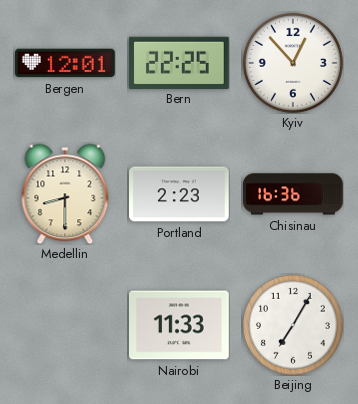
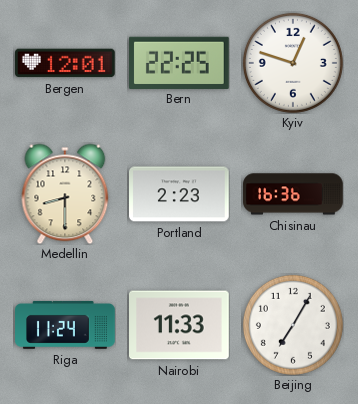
Kyiv: 12:53 -> 12:48 (293, 63)
Riga: none -> 11:24 (65, 325)
